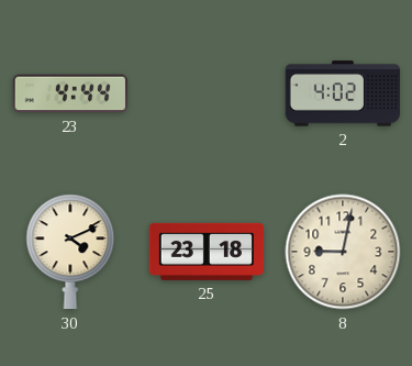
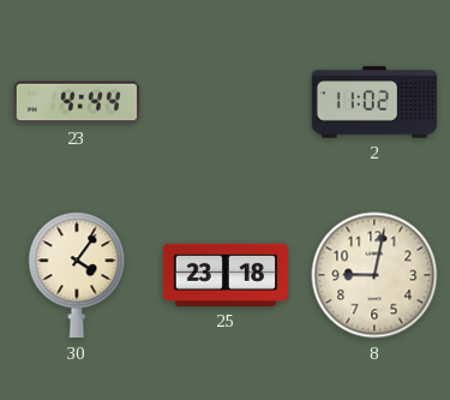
2: 4:02 -> 11:02 (374, 102)
30: 4:11 -> 4:06 (77, 275)
